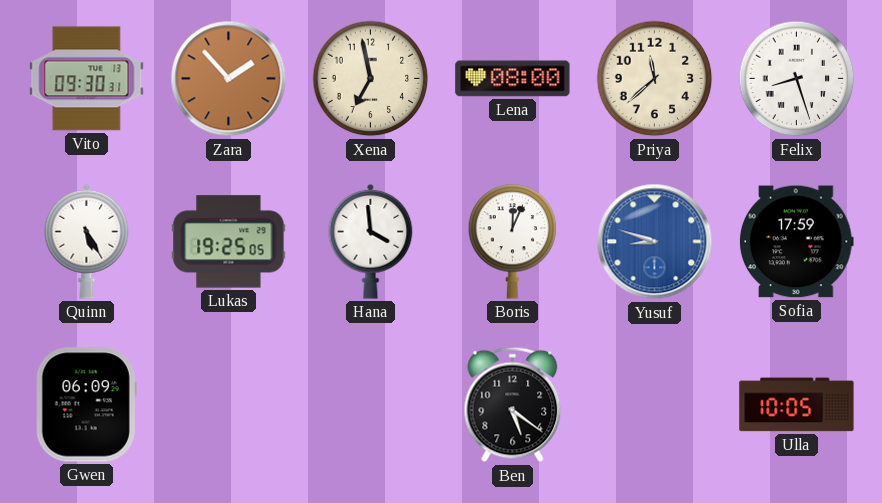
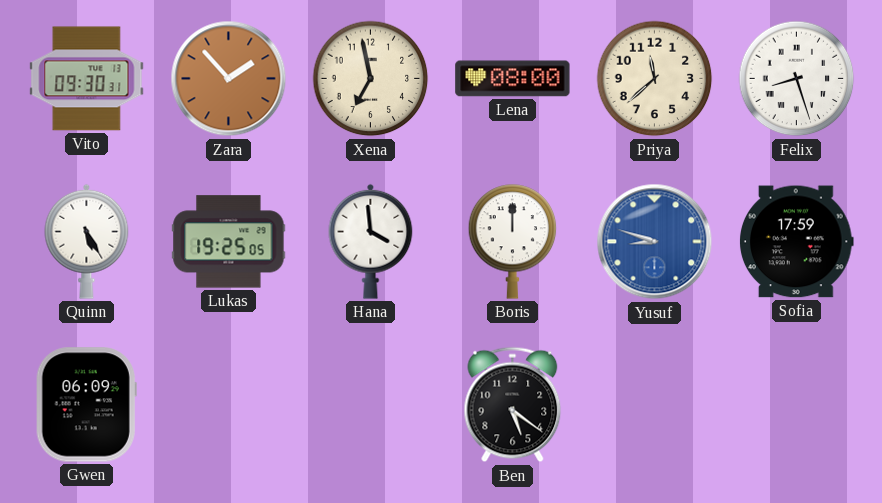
Boris: 12:04 -> 12:00 (513, 242)
Ulla: 10:05 -> none (797, 405)
